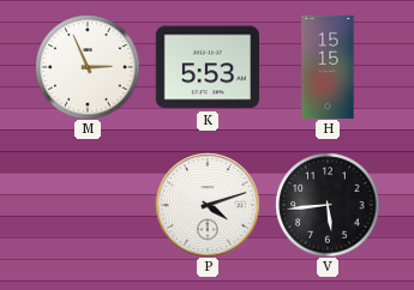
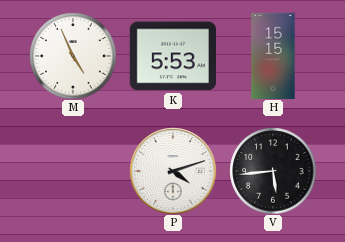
M: 2:56 -> 4:56 (73, 56)
